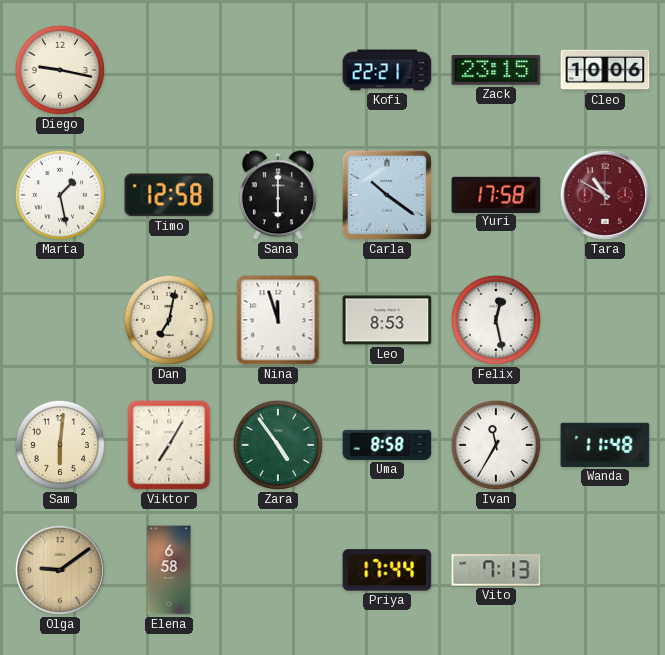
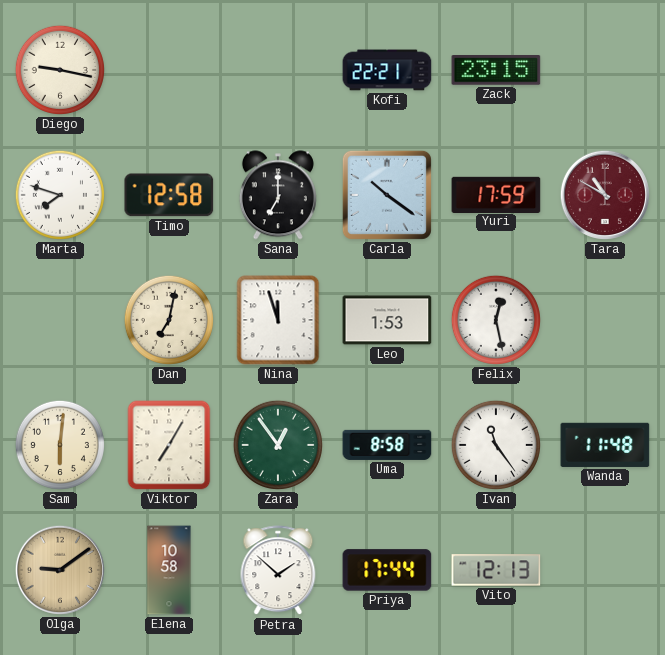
Cleo: 10:06 -> none (605, 70)
Marta: 1:28 -> 7:48 (60, 195)
Sana: 6:00 -> 7:00 (278, 195)
Yuri: 17:58 -> 17:59 (496, 194)
Leo: 8:53 -> 1:53 (387, 320)
Zara: 4:54 -> 12:54 (278, 445)
Ivan: 11:35 -> 11:24 (496, 445)
Elena: 6:58 -> 10:58 (169, 570)
Petra: none -> 1:52 (278, 571)
Vito: 7:13 -> 12:13 (496, 570)
